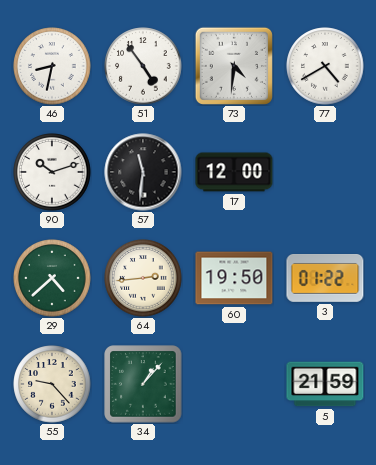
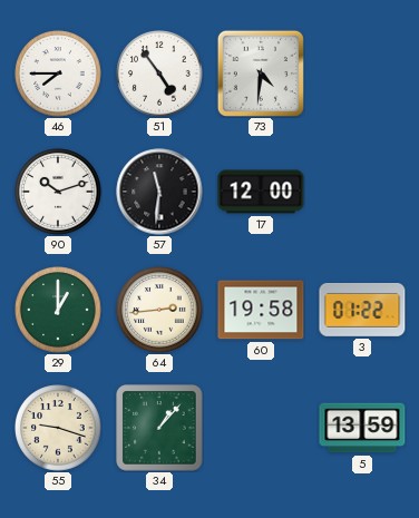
46: 8:32 -> 7:45 (58, 74)
77: 4:40 -> none (325, 66)
29: 4:38 -> 1:00 (58, 310)
60: 19:50 -> 19:58 (261, 310)
55: 9:23 -> 9:18 (58, 428)
5: 21:59 -> 13:59 (362, 428)
